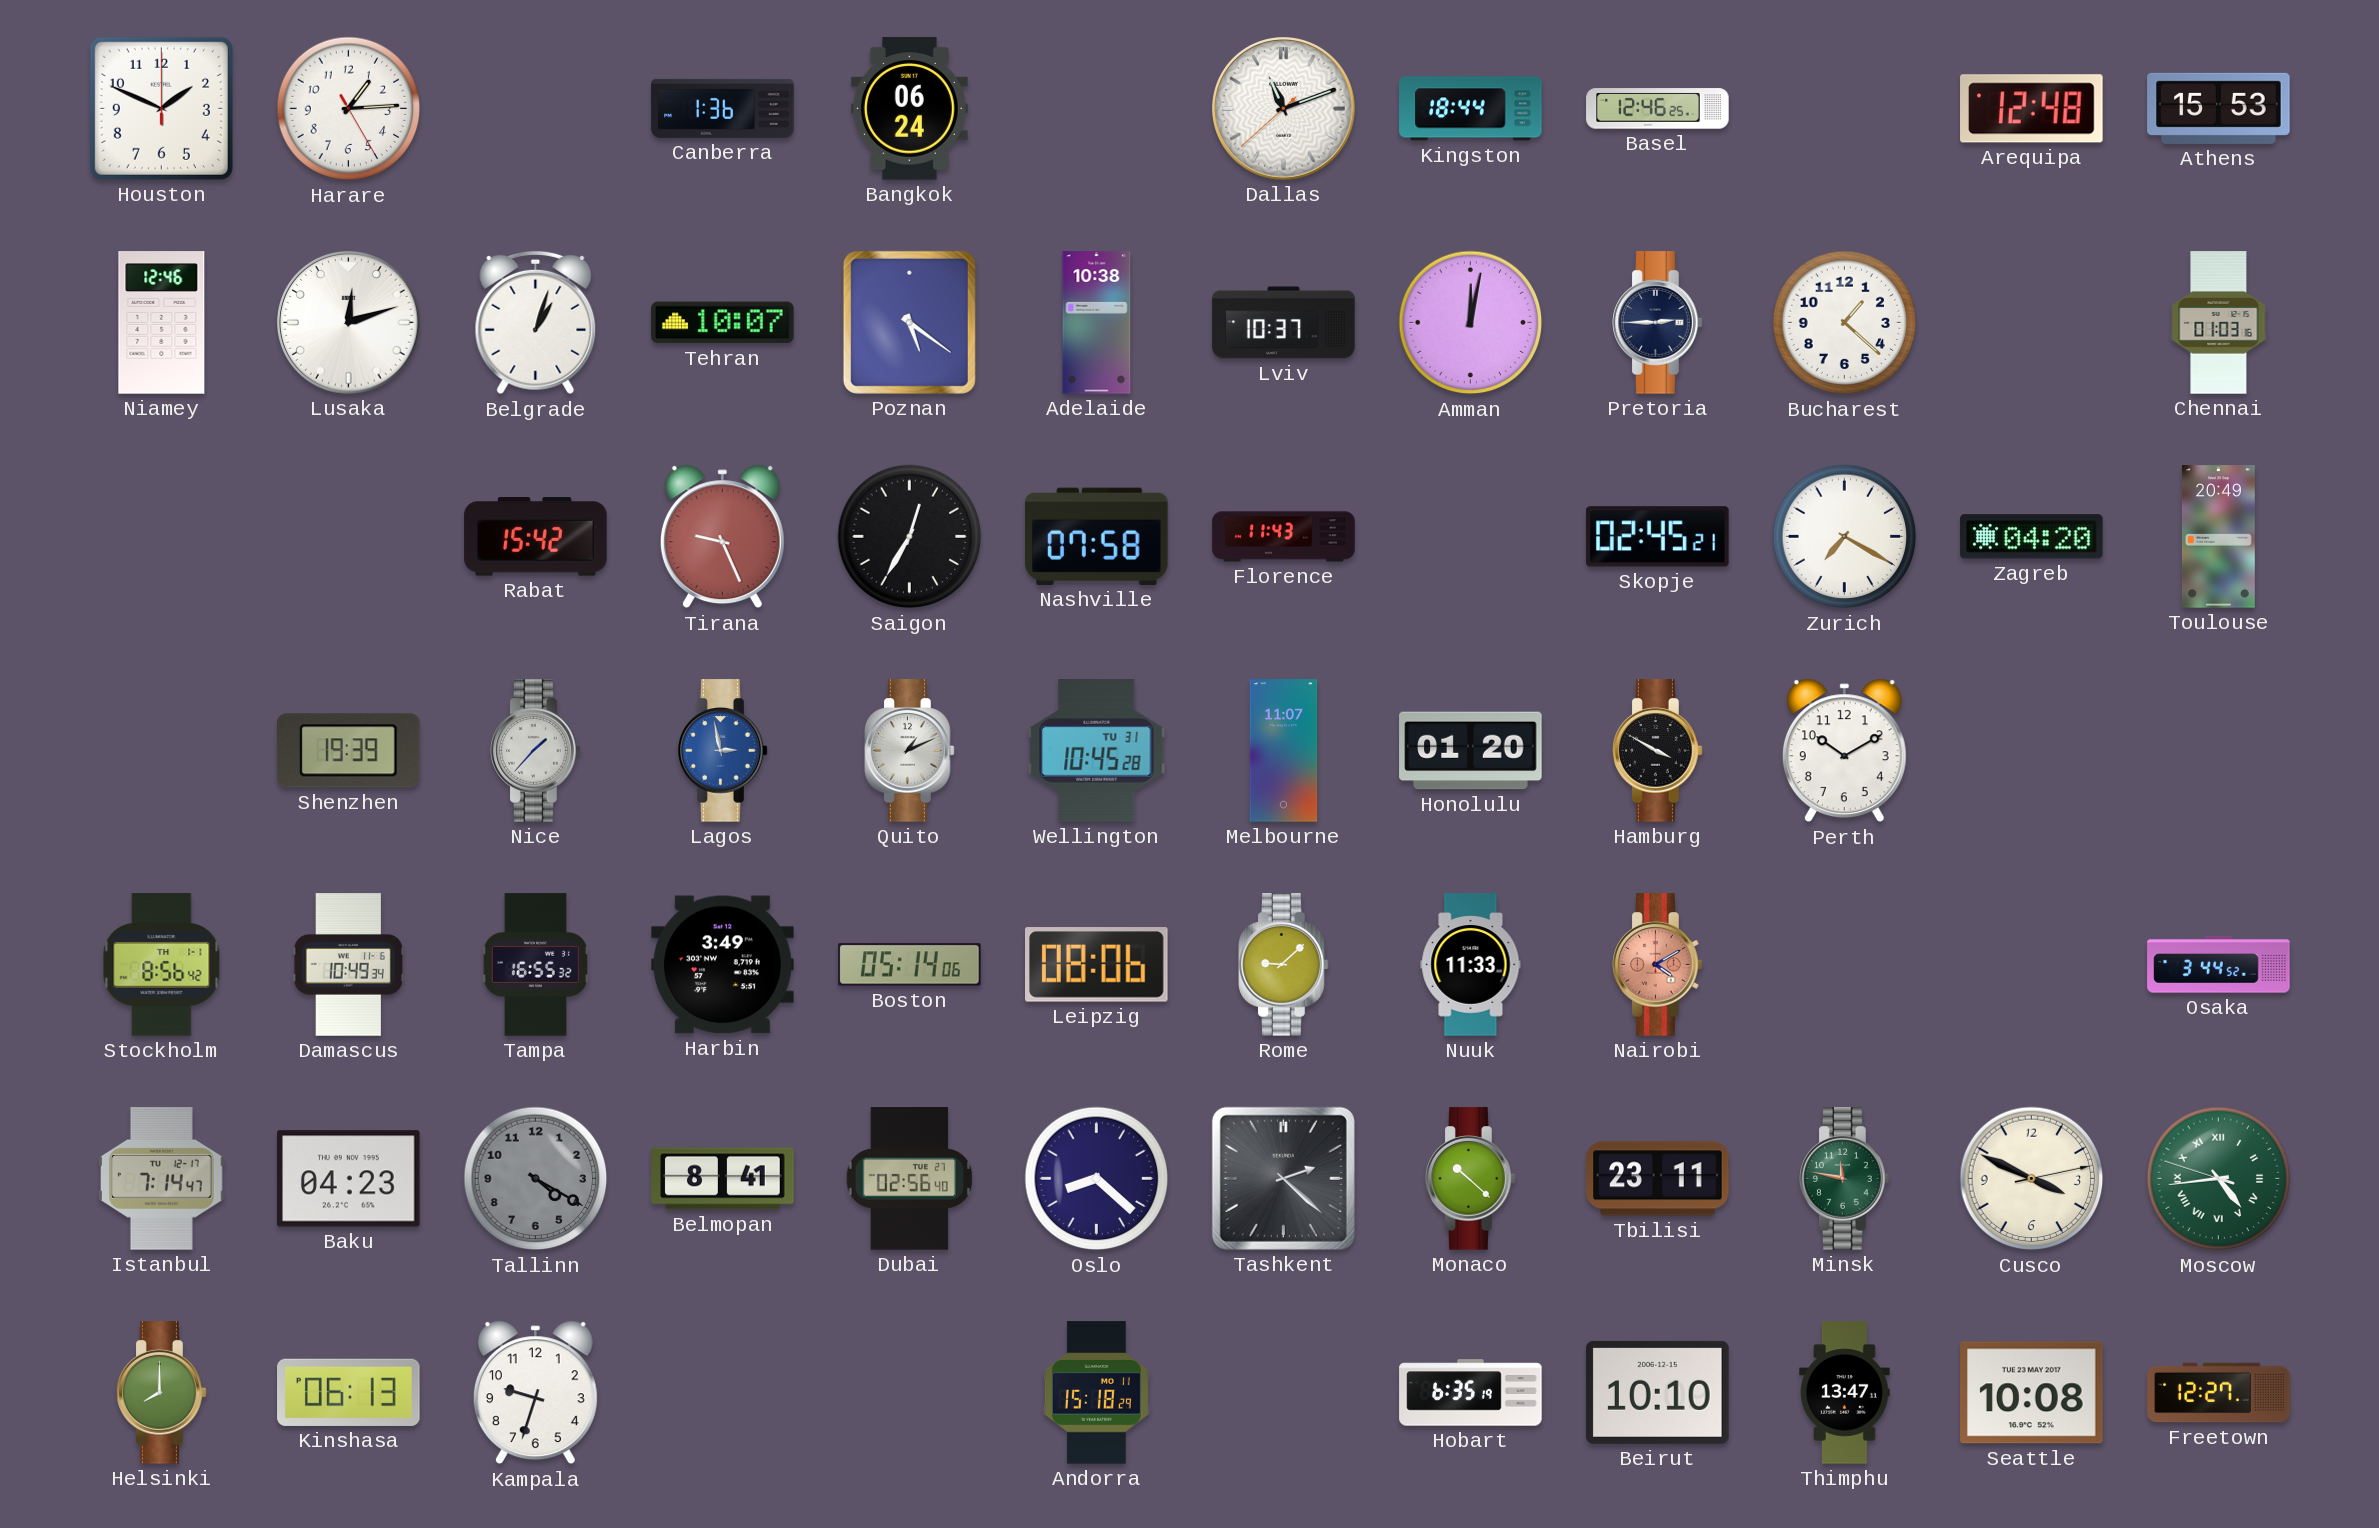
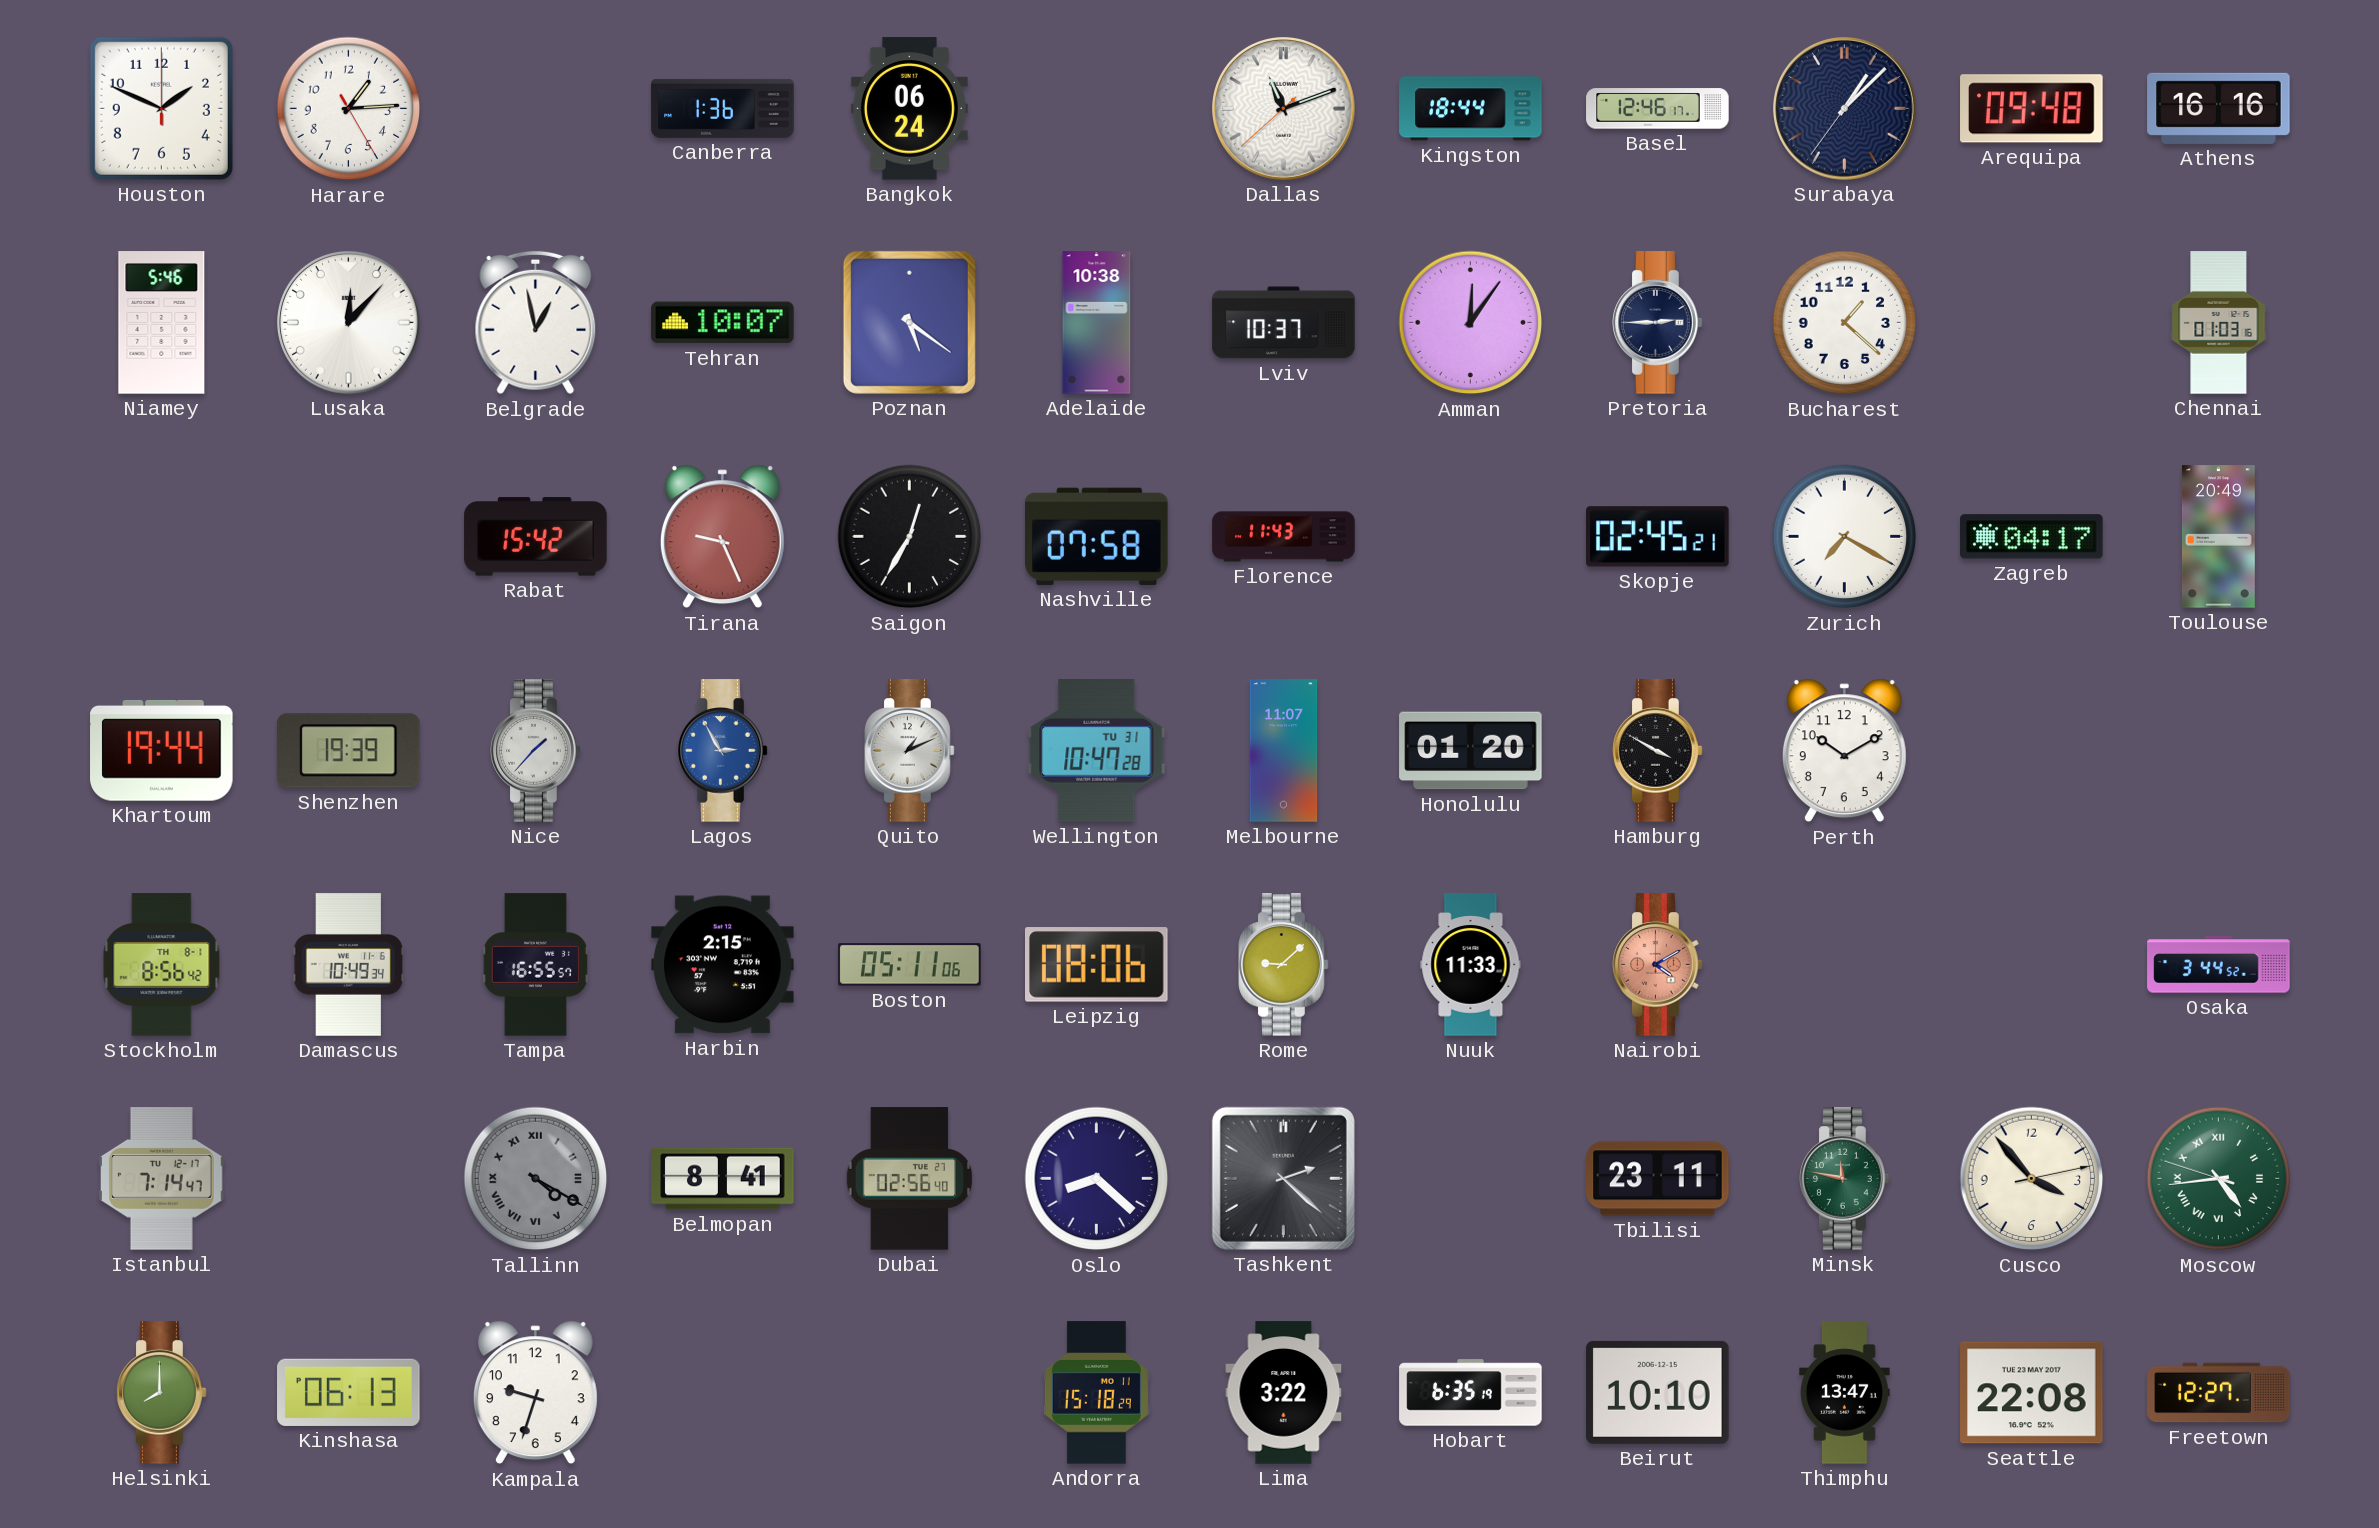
Basel: 12:46:25 -> 12:46:17 (1658, 109)
Surabaya: none -> 1:07 (1845, 109)
Arequipa: 12:48 -> 09:48 (2032, 109)
Athens: 15:53 -> 16:16 (2219, 108)
Niamey: 12:46 -> 5:46 (162, 323)
Lusaka: 12:12 -> 12:07 (349, 323)
Belgrade: 1:03 -> 12:58 (536, 323)
Amman: 12:02 -> 12:06 (1471, 323)
Zagreb: 04:20 -> 04:17 (2032, 537)
Khartoum: none -> 19:44 (162, 750)
Lagos: 2:58 -> 2:55 (723, 751)
Wellington: 10:45 -> 10:47 (1097, 751)
Stockholm date: TH 1-1 -> TH 8-1 (162, 965)
Tampa: 16:55:32 -> 16:55:57 (535, 965)
Harbin: 3:49 -> 2:15 (723, 965)
Boston: 05:14 -> 05:11 (910, 965)
Baku: 04:23 -> none (349, 1179)
Tallinn numerals: Arabic -> Roman (536, 1179)
Monaco: 10:22 -> none (1471, 1179)
Cusco: 3:49 -> 3:53 (2032, 1179)
Lima: none -> 3:22 (1284, 1393)
Seattle: 10:08 -> 22:08 (2032, 1393)
